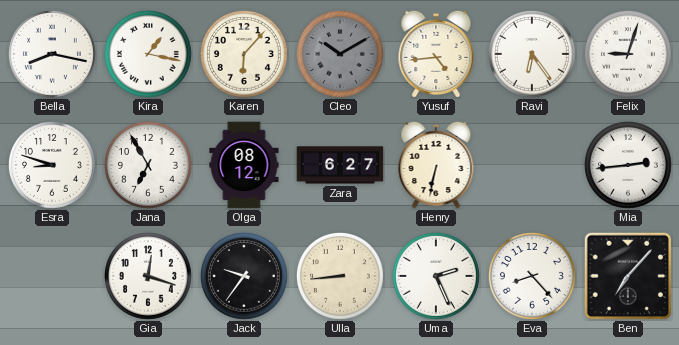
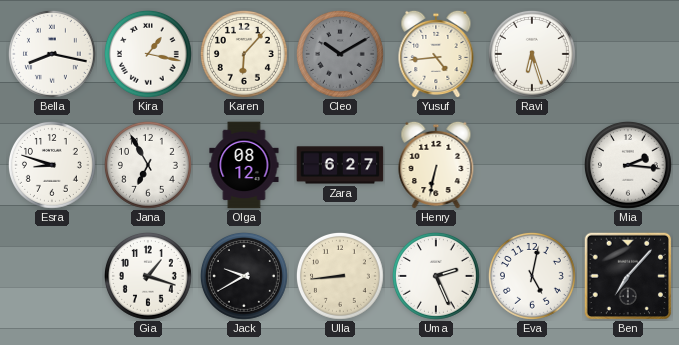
Ravi: 6:24 -> 6:27 (532, 54)
Felix: 9:03 -> none (628, 54)
Mia: 2:44 -> 2:16 (628, 165)
Gia: 12:18 -> 1:18 (148, 276)
Jack: 9:36 -> 9:40 (244, 276)
Eva: 8:23 -> 5:02 (532, 276)
